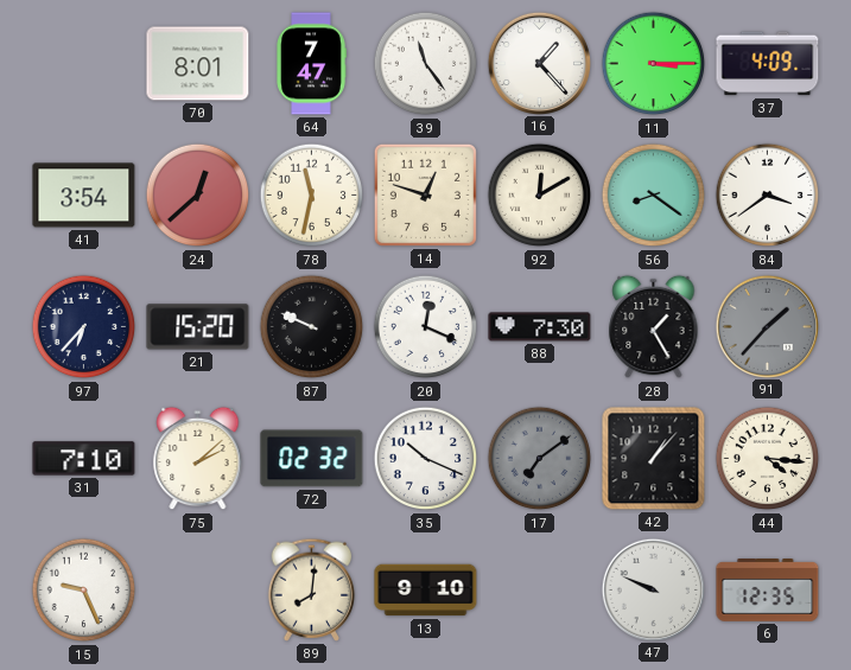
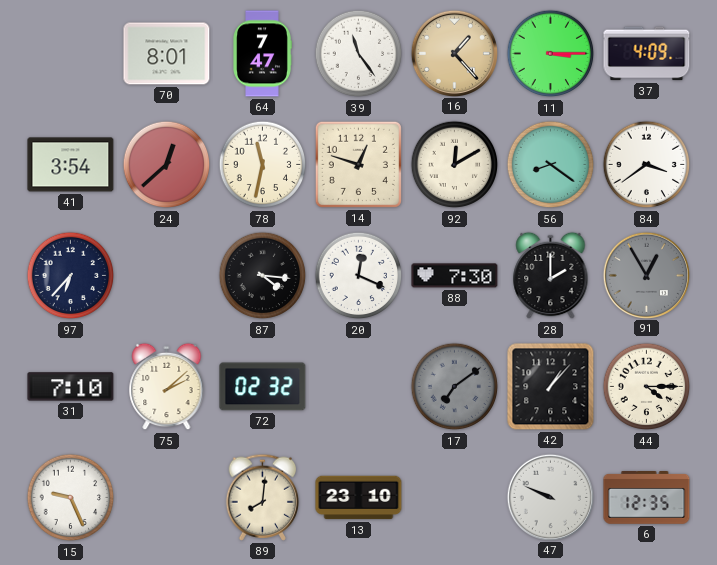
16 dial: white -> champagne (454, 53)
21: 15:20 -> none (198, 327)
87: 9:49 -> 4:16 (263, 276)
28: 1:25 -> 2:00 (551, 276)
91: 1:37 -> 12:55 (646, 275)
35: 10:19 -> none (426, 459)
44: 4:16 -> 4:15 (647, 387)
13: 9:10 -> 23:10 (359, 498)
